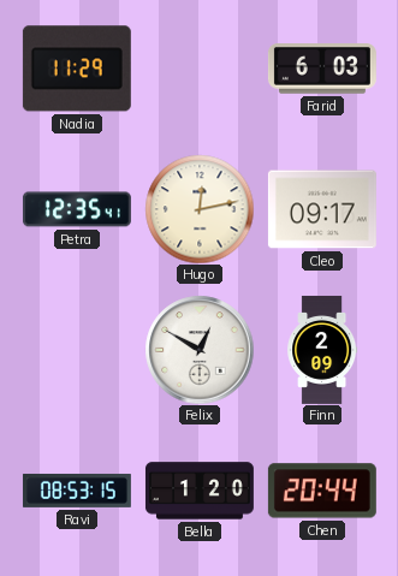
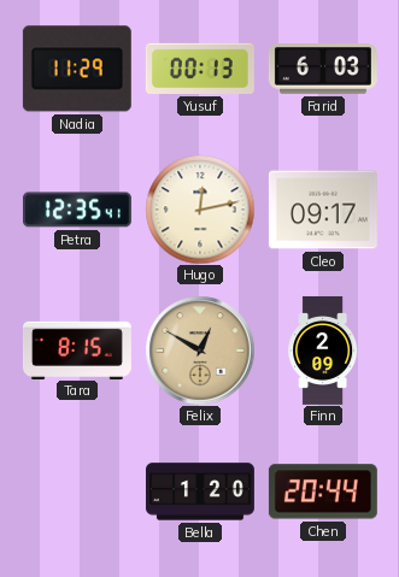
Yusuf: none -> 00:13 (200, 69)
Tara: none -> 8:15 (77, 349)
Felix dial: white -> champagne (200, 351)
Ravi: 08:53 -> none (77, 491)
